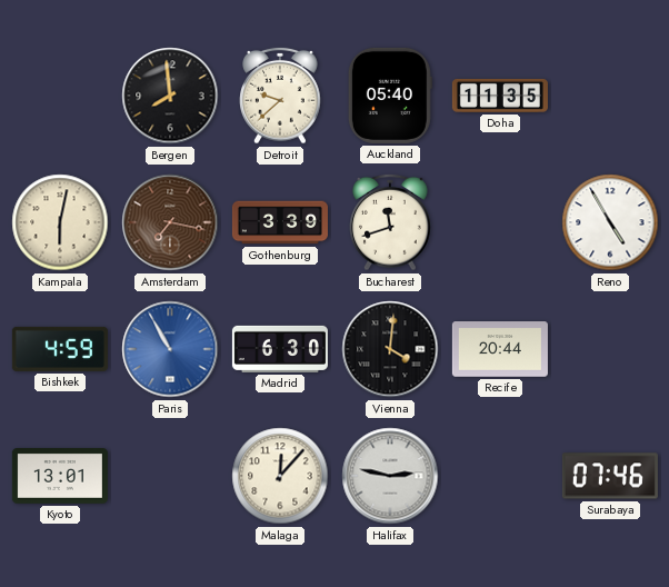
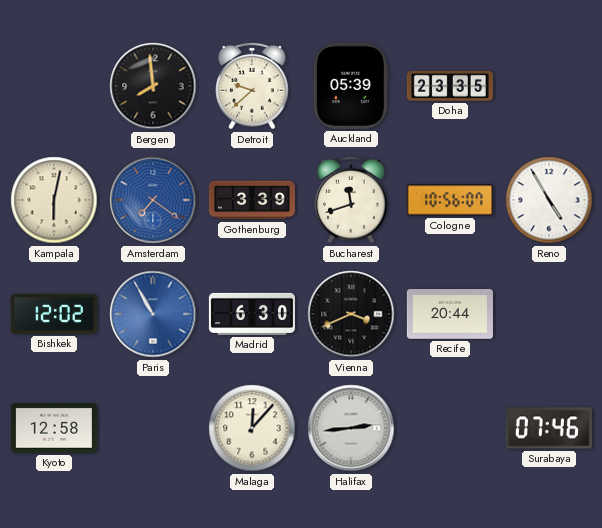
Auckland: 05:40 -> 05:39 (351, 86)
Doha: 11:35 -> 23:35 (450, 86)
Amsterdam: 7:17 -> 7:21 (153, 200)
Amsterdam dial: brown -> blue (153, 200)
Cologne: none -> 10:56 (450, 200)
Bishkek: 4:59 -> 12:02 (54, 314)
Vienna: 4:01 -> 3:41 (351, 314)
Kyoto: 13:01 -> 12:58 (54, 429)
Halifax: 2:47 -> 2:44 (351, 428)
